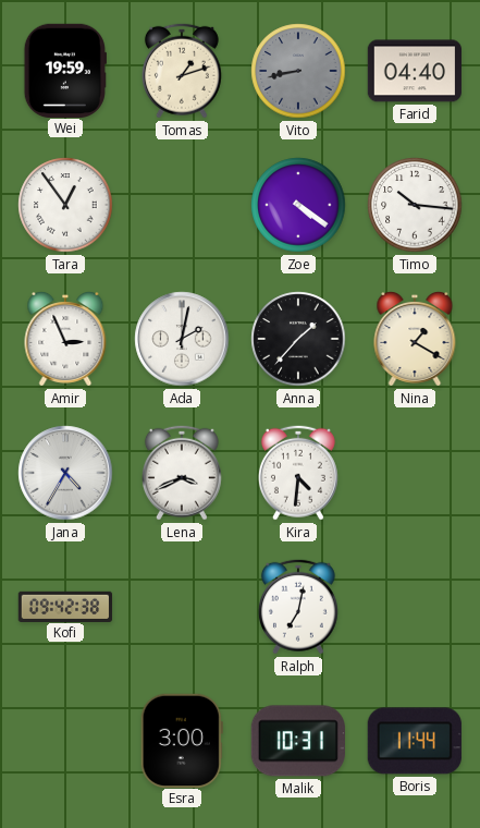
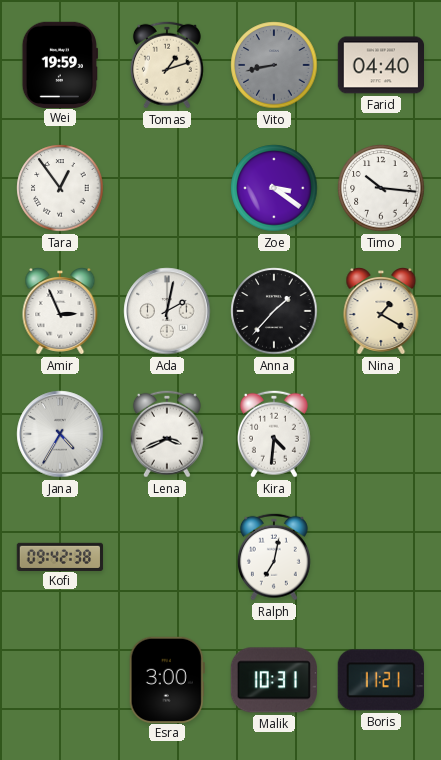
Zoe: 4:21 -> 3:21 (274, 188)
Boris: 11:44 -> 11:21 (381, 680)
